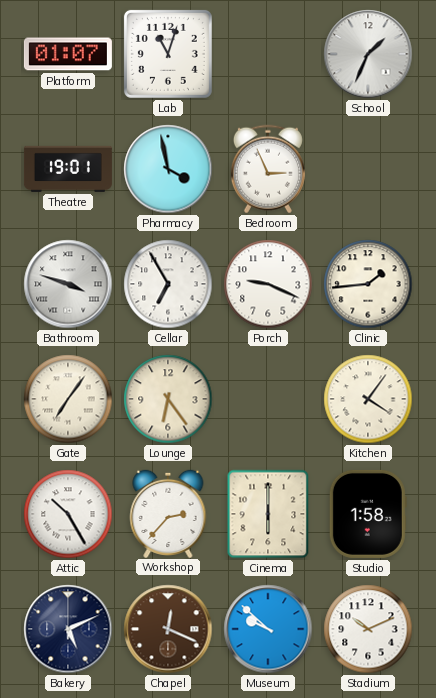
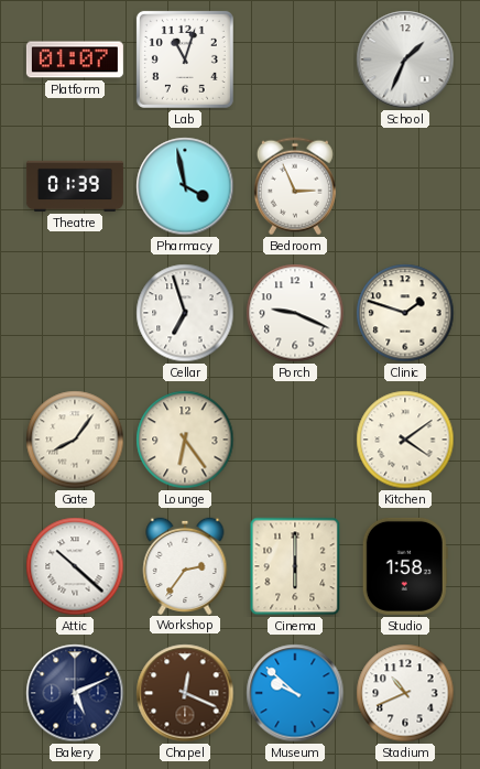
Theatre: 19:01 -> 01:39 (75, 186)
Bathroom: 3:48 -> none (68, 284)
Cellar: 6:55 -> 6:57 (185, 313)
Clinic: 1:44 -> 1:48 (405, 313)
Gate: 7:06 -> 8:06 (75, 440)
Kitchen: 4:06 -> 4:09 (405, 440)
Attic: 10:25 -> 10:22 (75, 566)
Workshop: 2:37 -> 2:36 (185, 565)
Stadium: 10:11 -> 10:41 (405, 693)
